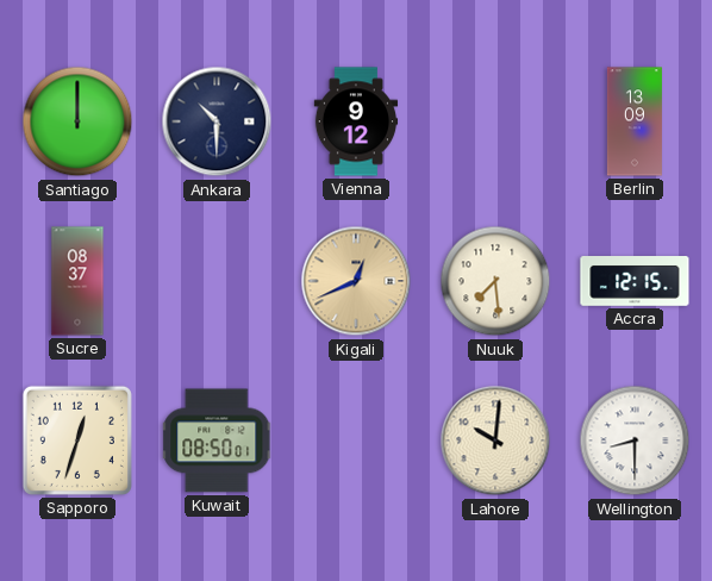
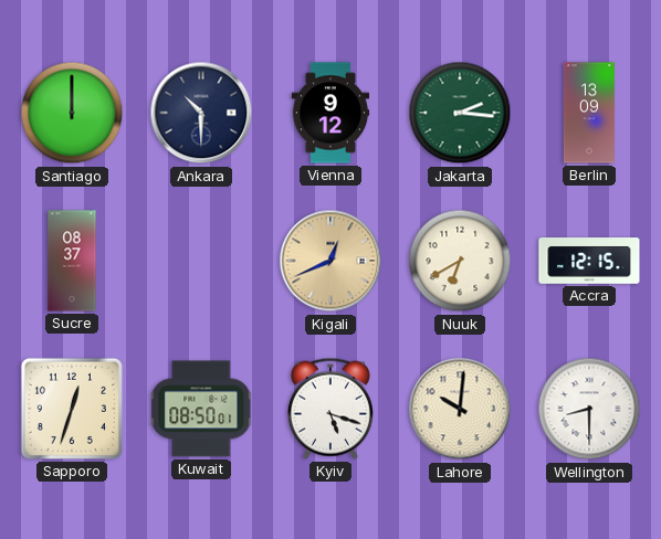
Jakarta: none -> 2:16 (460, 113)
Nuuk: 7:29 -> 6:40 (460, 261)
Kyiv: none -> 5:18 (330, 409)
